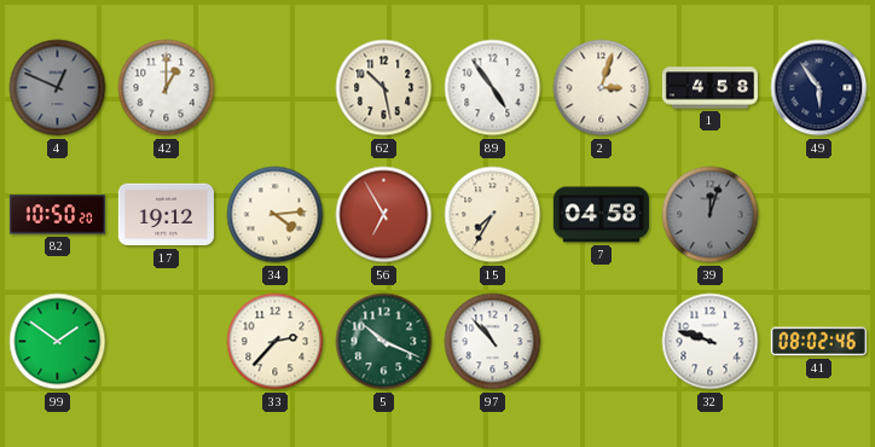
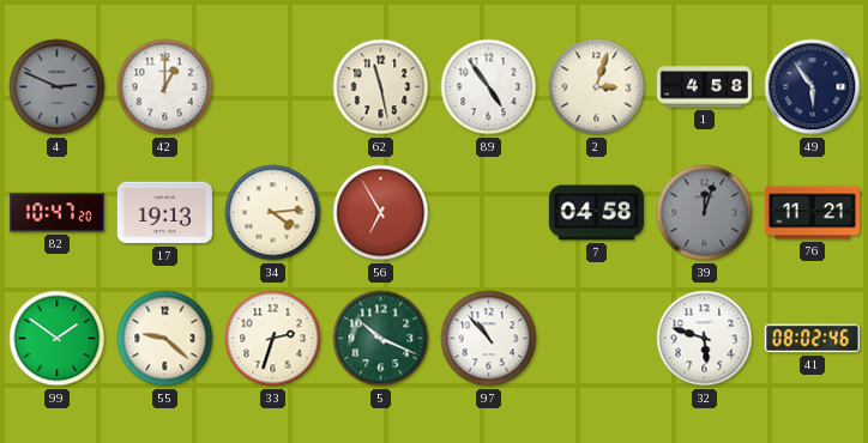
4: 12:49 -> 2:49 (58, 87)
62: 10:28 -> 11:28 (381, 87)
82: 10:50 -> 10:47 (56, 213)
17: 19:12 -> 19:13 (164, 213)
15: 7:35 -> none (493, 215)
76: none -> 11:21 (812, 213)
55: none -> 9:22 (165, 339)
33: 2:37 -> 2:33 (273, 339)
32: 9:48 -> 5:48 (705, 339)
